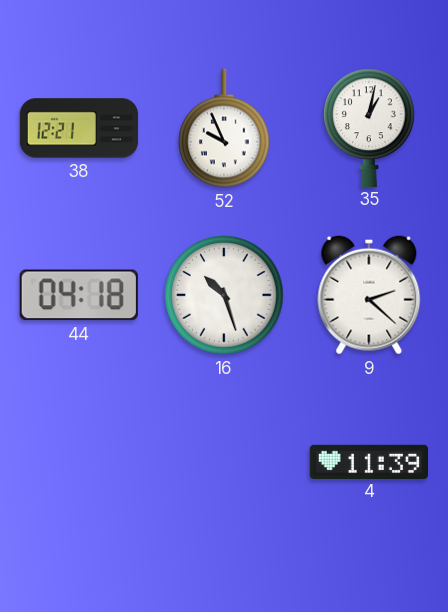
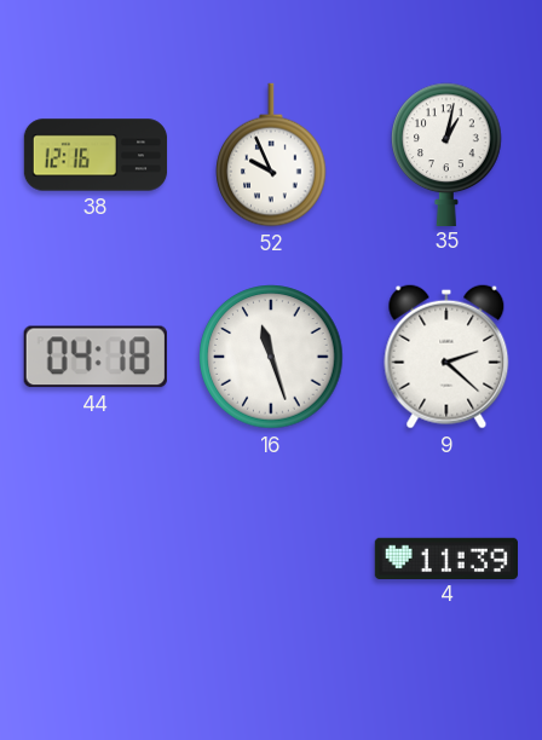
38: 12:21 -> 12:16 (96, 155)
16: 10:27 -> 11:27 (271, 357)
